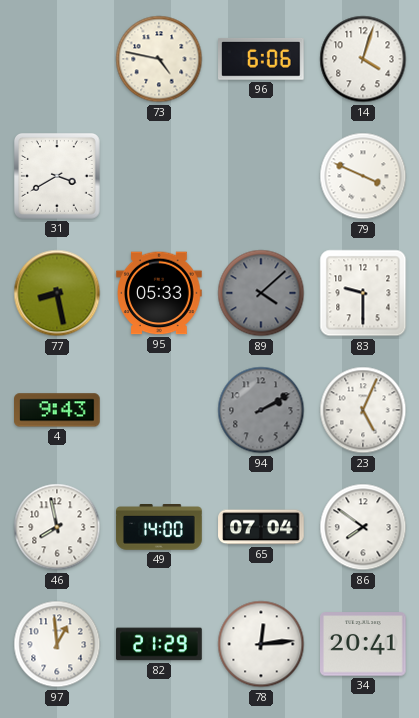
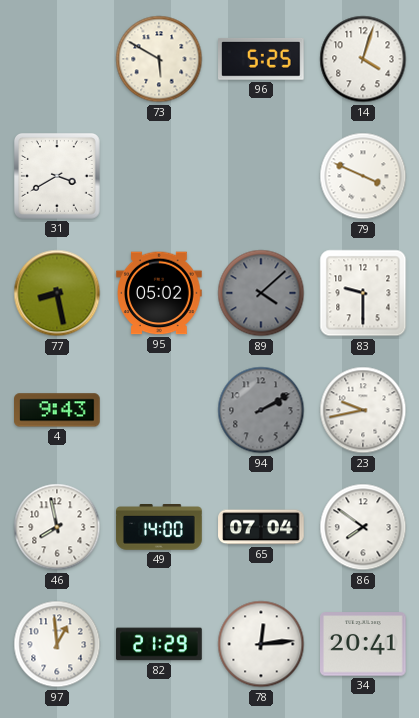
73: 4:47 -> 5:50 (159, 59)
96: 6:06 -> 5:25 (262, 59)
95: 05:33 -> 05:02 (159, 293)
23: 5:04 -> 9:43 (363, 410)
